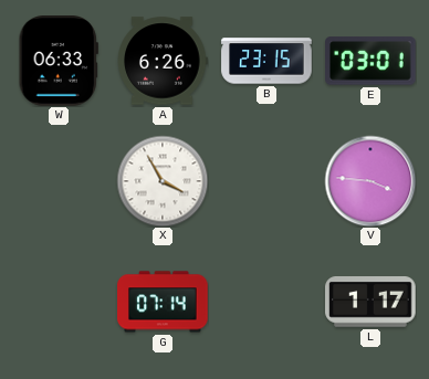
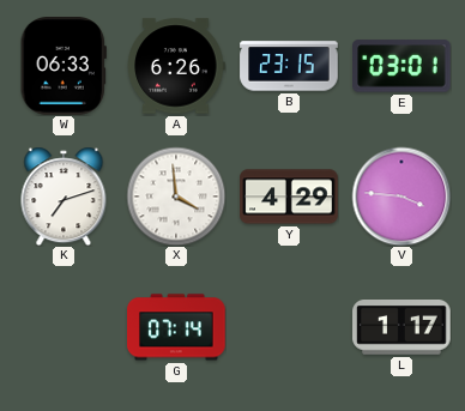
K: none -> 7:12 (64, 197)
X: 3:55 -> 3:59 (176, 197)
Y: none -> 4:29 (289, 197)
